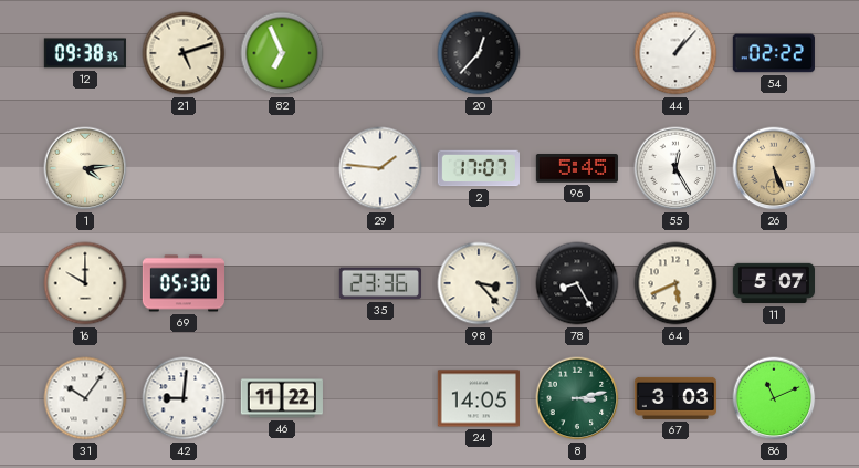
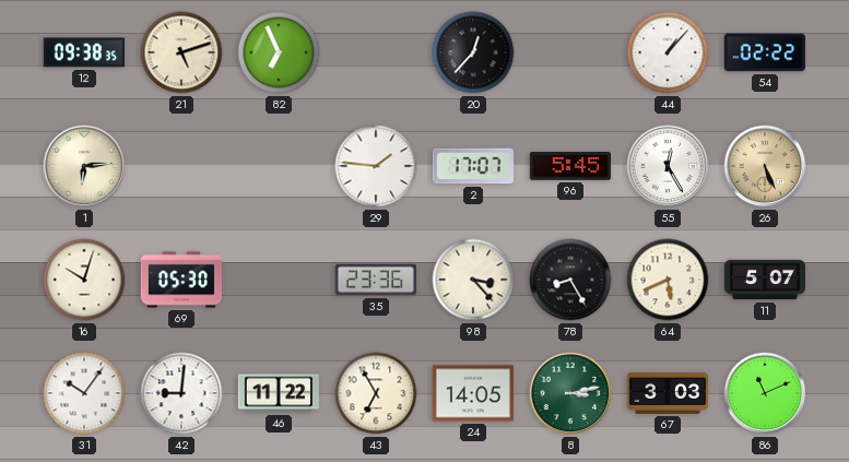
1: 4:14 -> 6:14 (84, 166)
16: 10:00 -> 10:03 (84, 280)
43: none -> 6:55 (376, 393)
